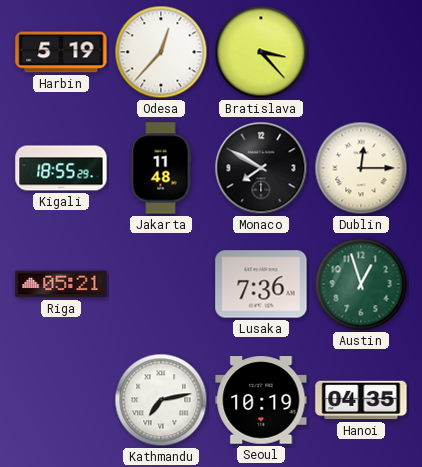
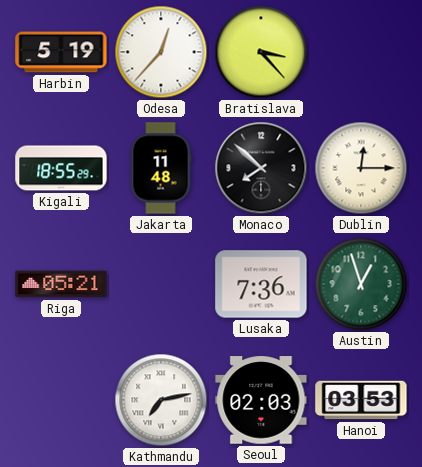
Monaco: 7:50 -> 7:52 (261, 168)
Seoul: 10:19 -> 02:03 (261, 400)
Hanoi: 04:35 -> 03:53 (361, 400)
